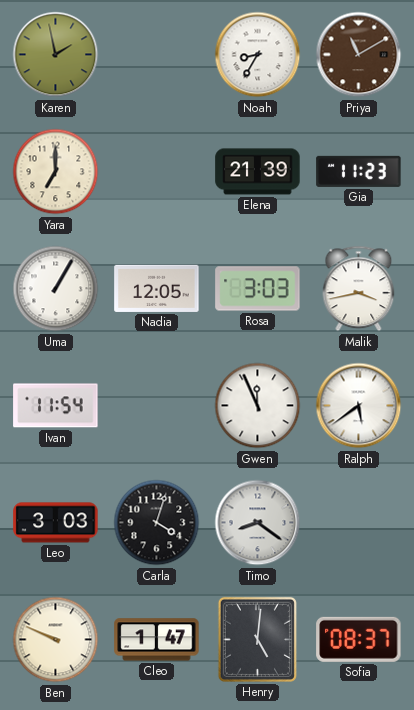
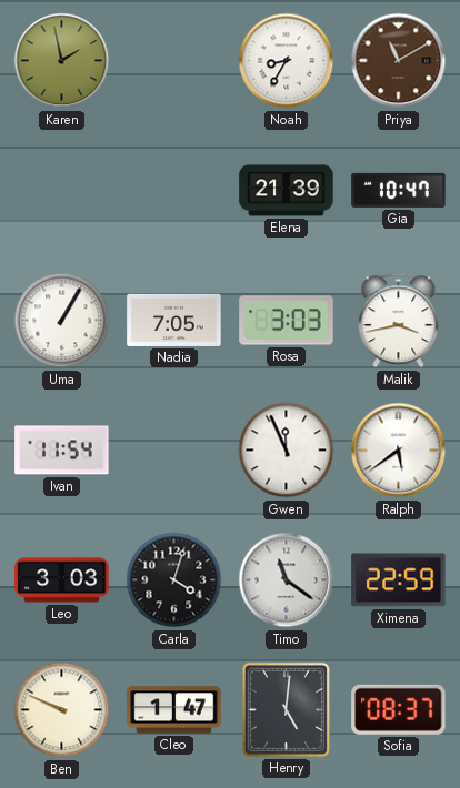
Yara: 7:00 -> none (56, 172)
Gia: 11:23 -> 10:47 (399, 190)
Nadia: 12:05 -> 7:05 (174, 320)
Timo: 8:21 -> 11:21 (287, 580)
Ximena: none -> 22:59 (399, 580)
